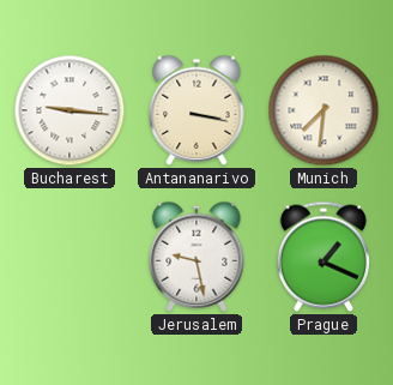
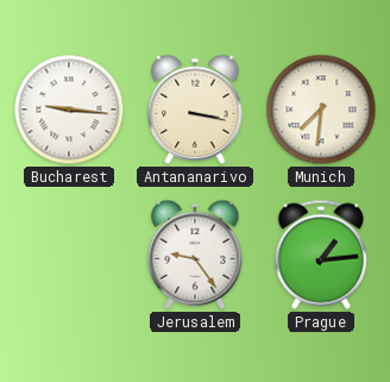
Jerusalem: 9:28 -> 9:24 (195, 255)
Prague: 1:19 -> 1:14 (321, 255)
